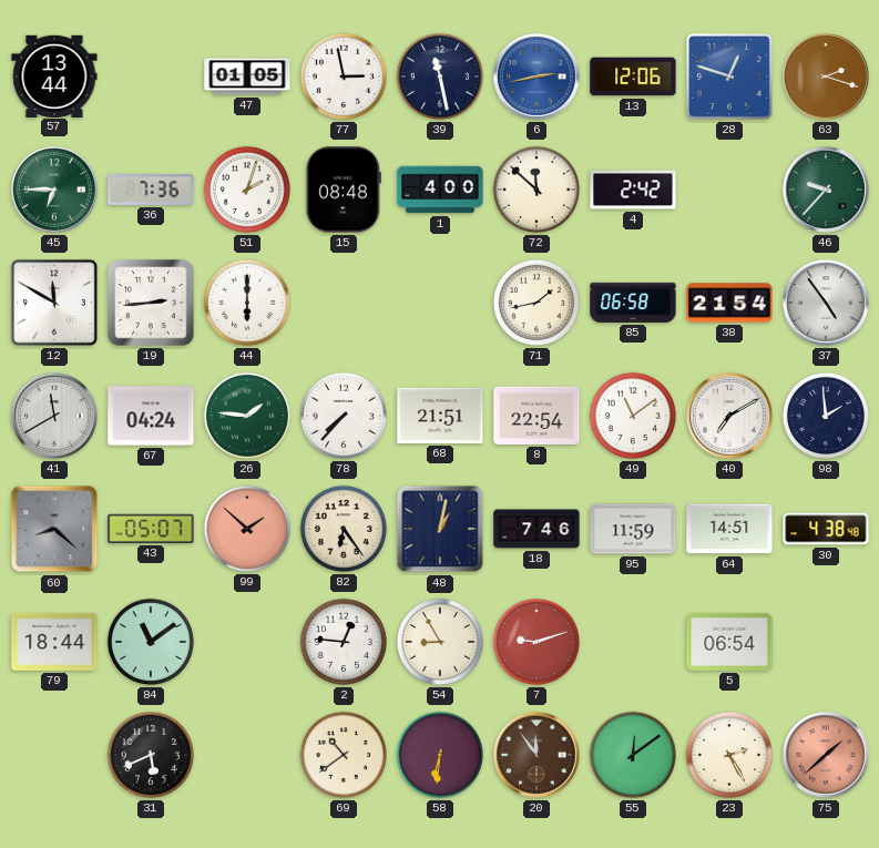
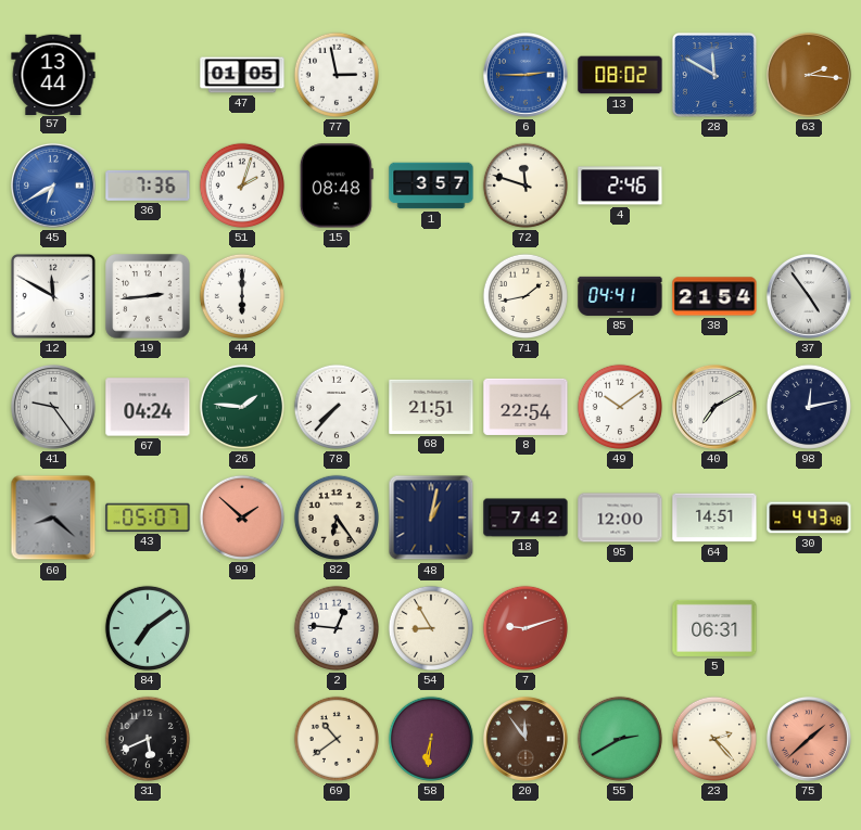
39: 11:28 -> none (440, 76)
6: 2:43 -> 2:45 (526, 75)
13: 12:06 -> 08:02 (620, 75)
28: 12:48 -> 11:50 (714, 75)
63: 2:18 -> 2:16 (809, 75)
45: 6:45 -> 6:40 (53, 186)
45 dial: green -> blue (53, 186)
1: 4:00 -> 3:57 (431, 186)
72: 11:52 -> 11:48 (526, 186)
4: 2:42 -> 2:46 (620, 186)
46: 9:37 -> none (826, 190)
85: 06:58 -> 04:41 (620, 296)
41: 11:40 -> 9:24 (53, 407)
49: 11:09 -> 10:09 (620, 407)
98: 1:59 -> 12:13 (809, 407)
18: 7:46 -> 7:42 (526, 518)
95: 11:59 -> 12:00 (620, 518)
30: 4:38 -> 4:43 (809, 518)
79: 18:44 -> none (54, 642)
84: 11:09 -> 7:09 (148, 628)
5: 06:54 -> 06:31 (714, 628)
55: 12:09 -> 2:40 (620, 739)
23: 2:25 -> 2:23 (714, 739)
